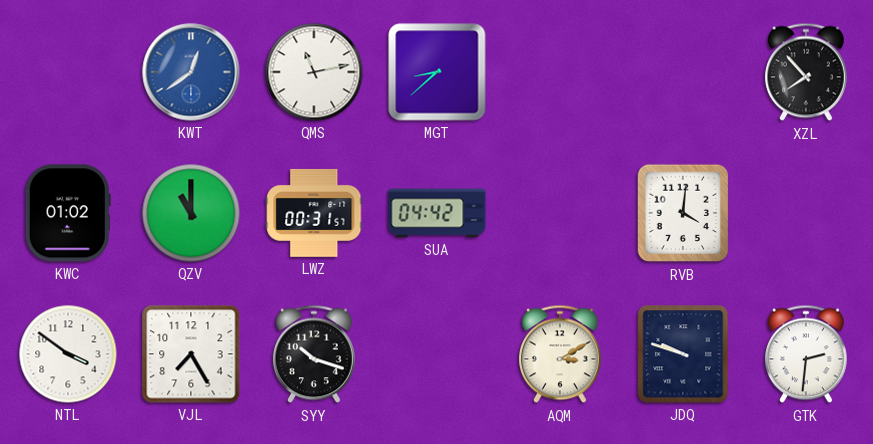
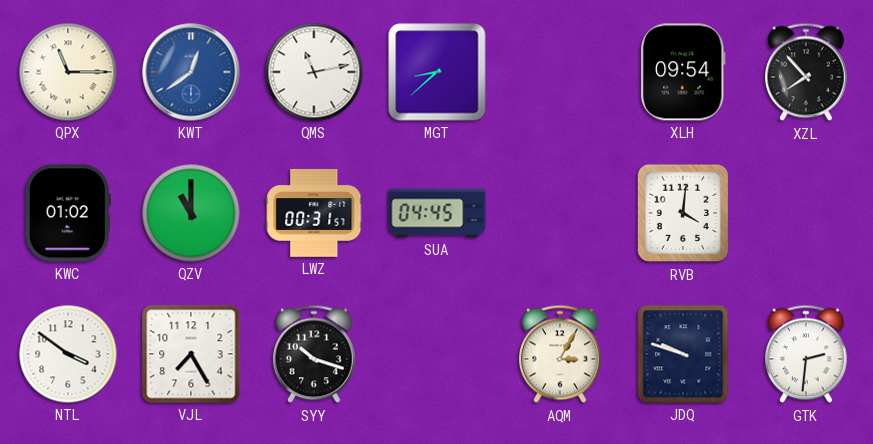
QPX: none -> 11:15 (68, 72)
XLH: none -> 09:54 (684, 72)
SUA: 04:42 -> 04:45 (437, 213)
AQM: 3:10 -> 3:05 (561, 354)
